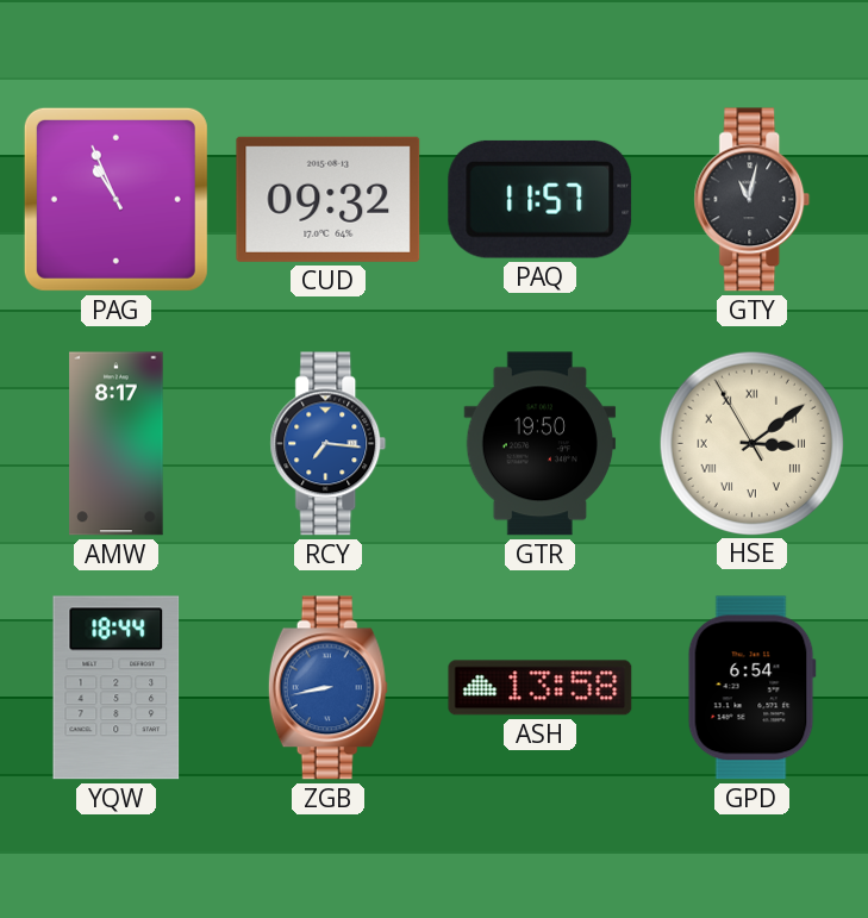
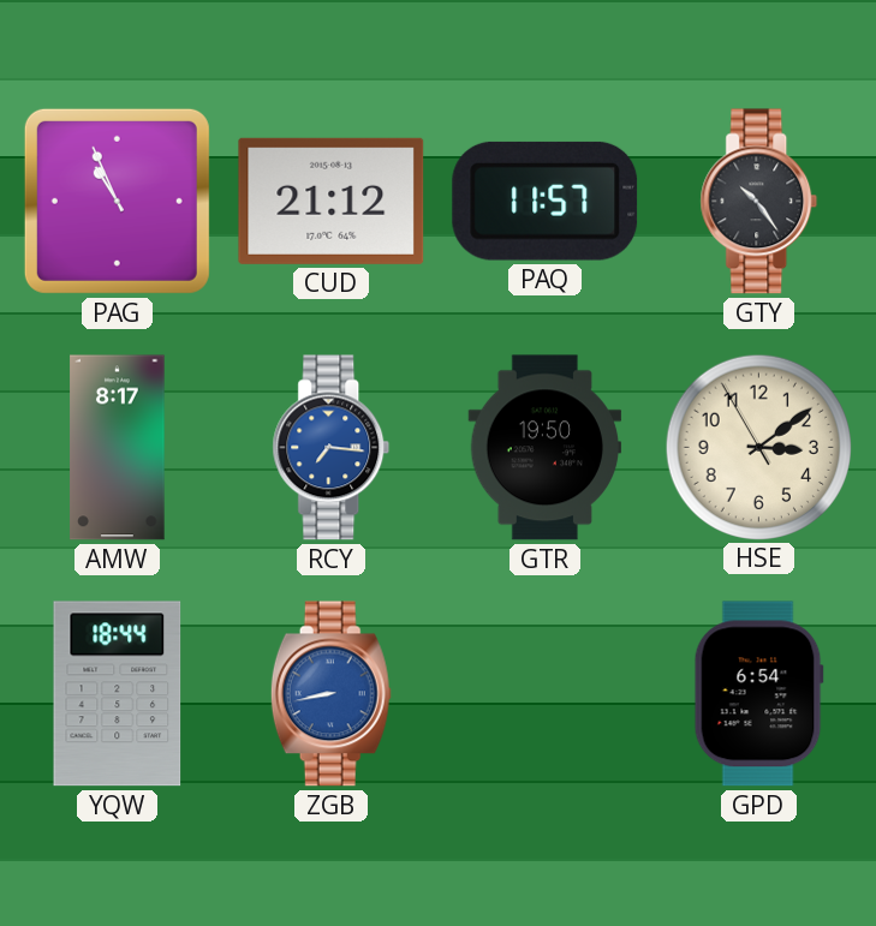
CUD: 09:32 -> 21:12 (332, 201)
GTY: 11:02 -> 10:24 (759, 202)
HSE numerals: Roman -> Arabic (758, 447)
ASH: 13:58 -> none (541, 688)
